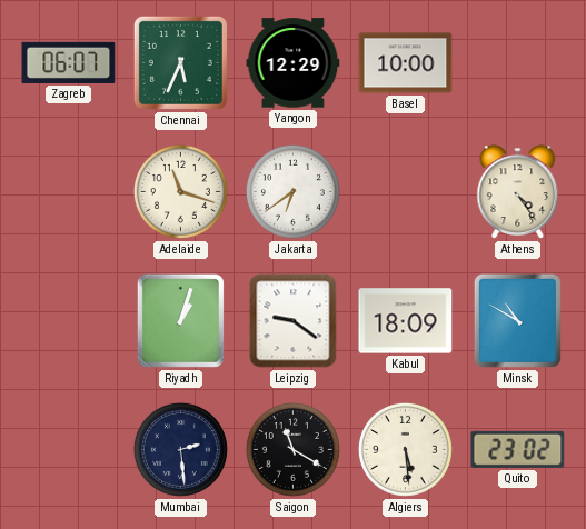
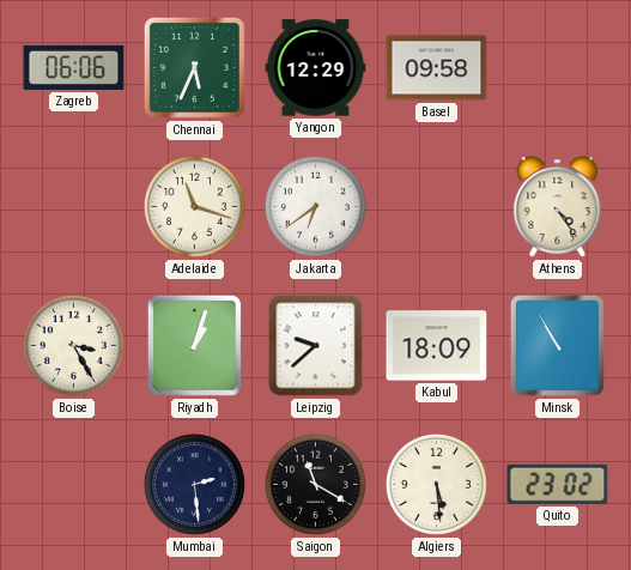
Zagreb: 06:07 -> 06:06 (74, 67)
Basel: 10:00 -> 09:58 (437, 68)
Boise: none -> 3:25 (73, 345)
Leipzig: 9:21 -> 9:38 (316, 346)
Minsk: 10:50 -> 10:55 (557, 345)
